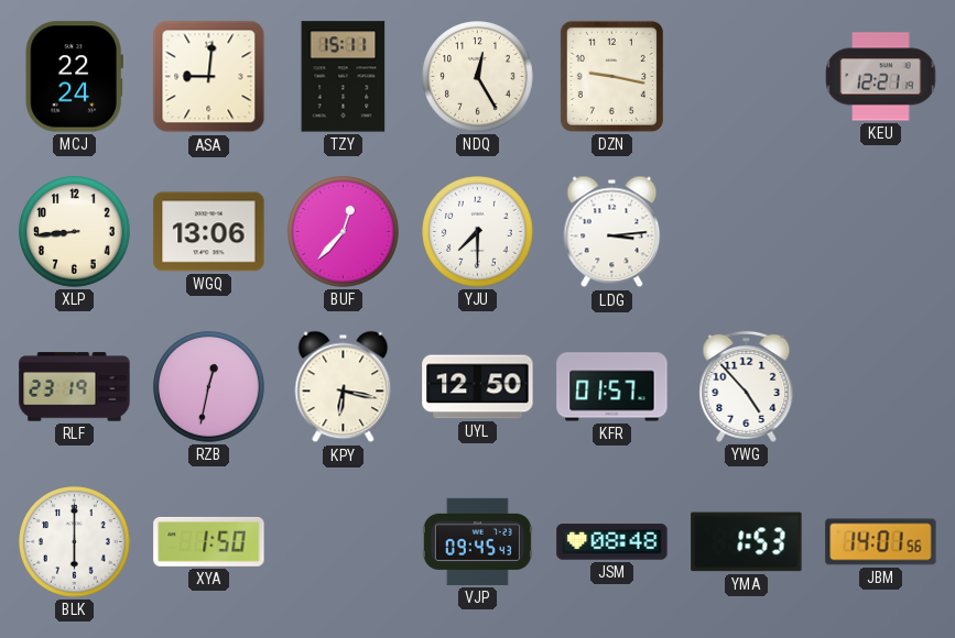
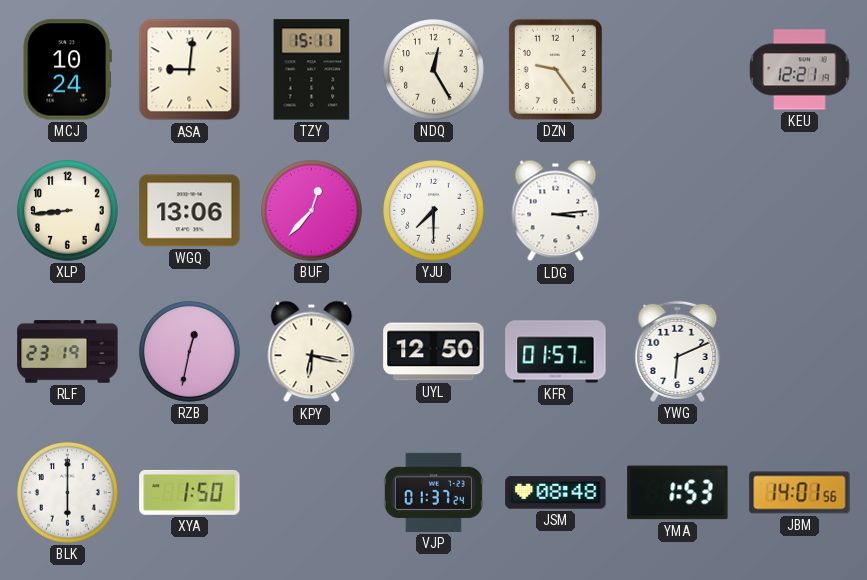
MCJ: 22:24 -> 10:24 (67, 70)
DZN: 9:17 -> 9:24 (555, 69)
YWG: 4:53 -> 6:11 (678, 351)
VJP: 09:45 -> 01:37 (433, 492)
